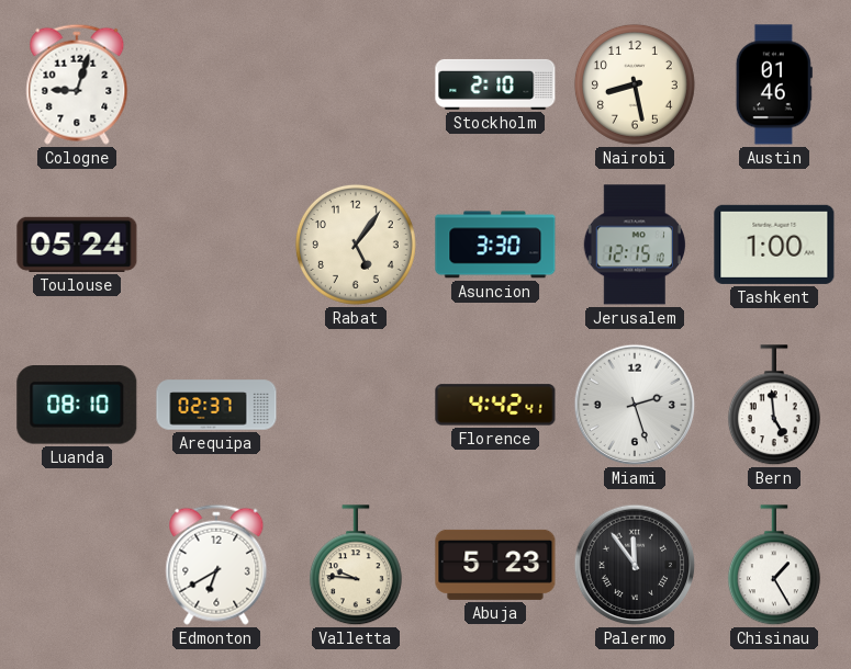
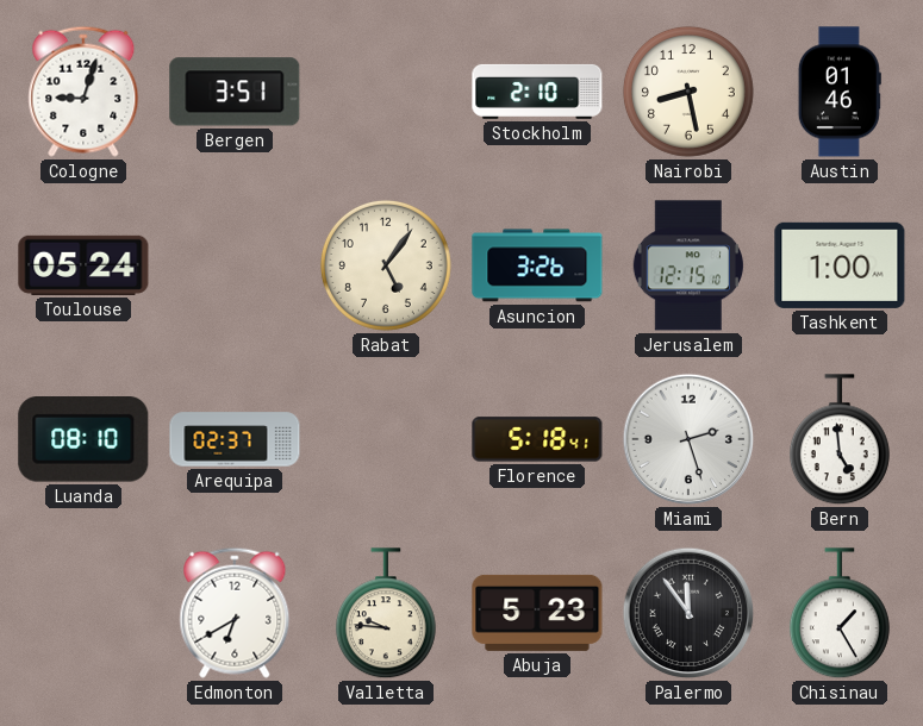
Bergen: none -> 3:51 (235, 92)
Asuncion: 3:30 -> 3:26 (537, 265)
Florence: 4:42 -> 5:18 (537, 439)
